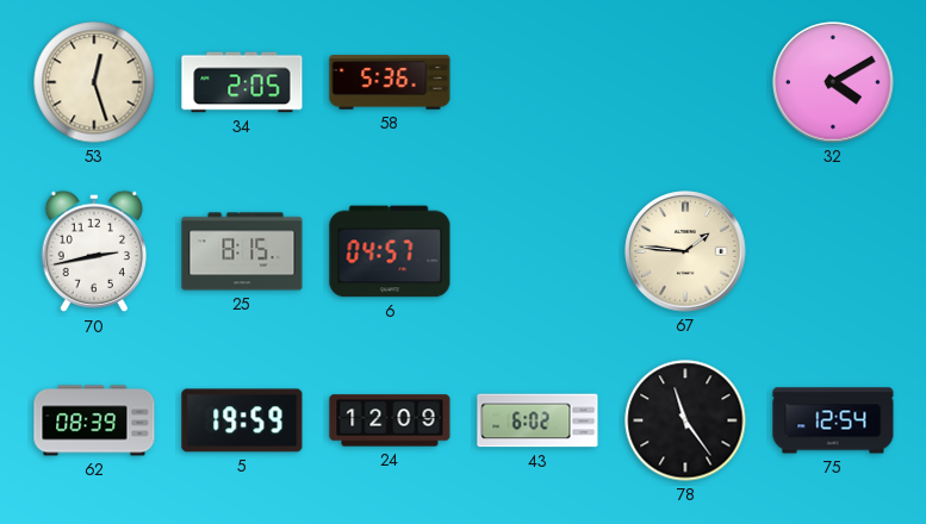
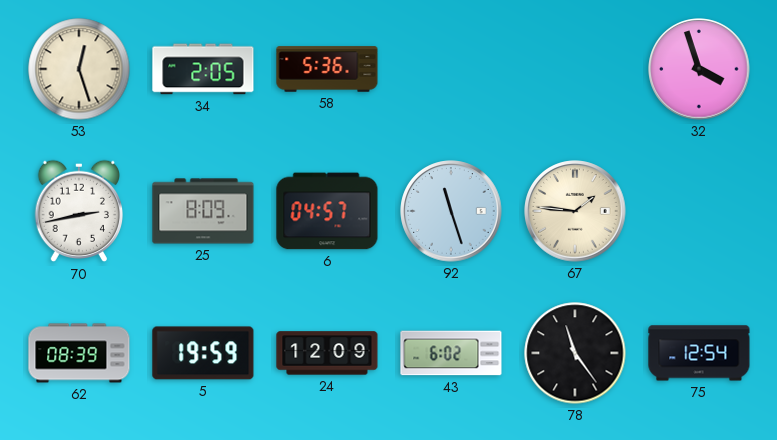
32: 4:10 -> 3:57 (699, 69)
25: 8:15 -> 8:09 (203, 211)
92: none -> 11:27 (451, 211)
